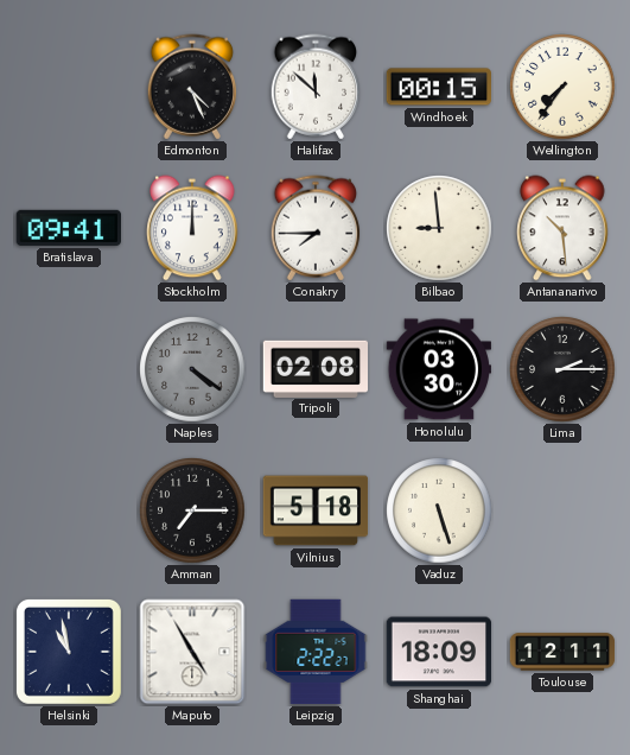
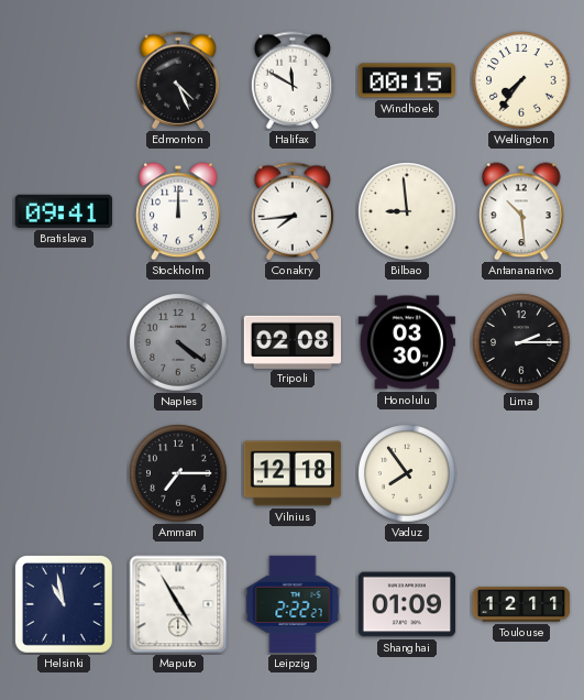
Halifax: 11:52 -> 11:50 (293, 80)
Conakry: 7:45 -> 7:44 (293, 211)
Vilnius: 5:18 -> 12:18 (293, 473)
Vaduz: 5:27 -> 7:54 (407, 473)
Shanghai: 18:09 -> 01:09 (407, 604)
